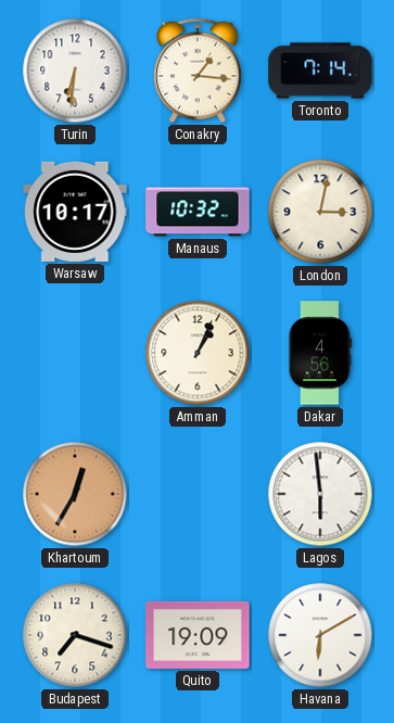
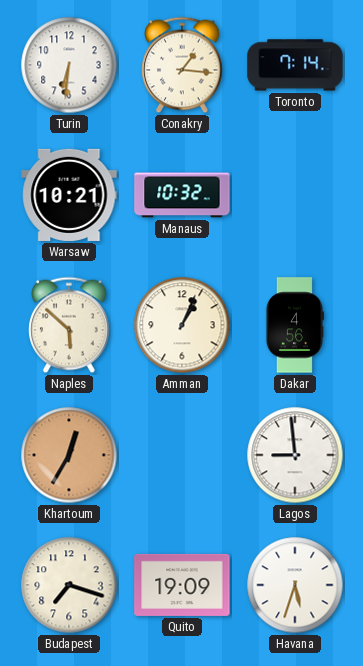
Warsaw: 10:17 -> 10:21 (69, 195)
London: 3:02 -> none (320, 212)
Naples: none -> 5:52 (69, 325)
Lagos: 5:59 -> 8:59 (295, 455)
Havana: 6:10 -> 5:33 (295, 585)
